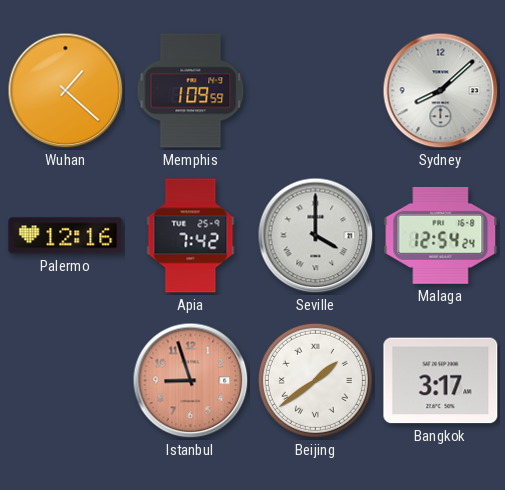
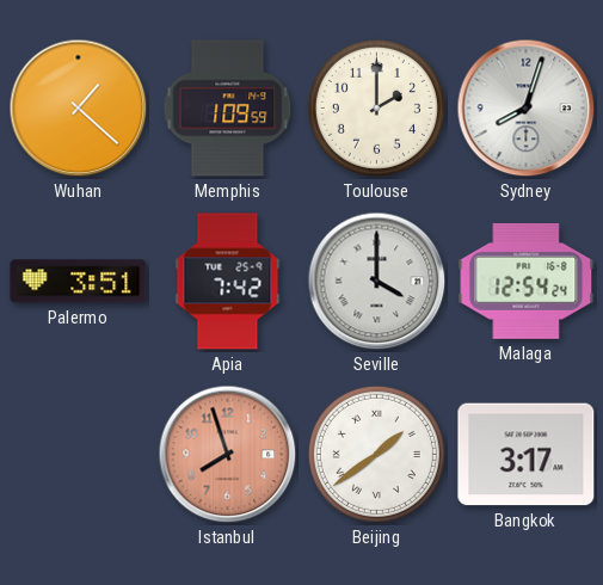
Toulouse: none -> 2:00 (376, 107)
Sydney: 8:08 -> 8:03 (527, 109)
Palermo: 12:16 -> 3:51 (79, 282)
Istanbul: 8:57 -> 7:57 (228, 455)
